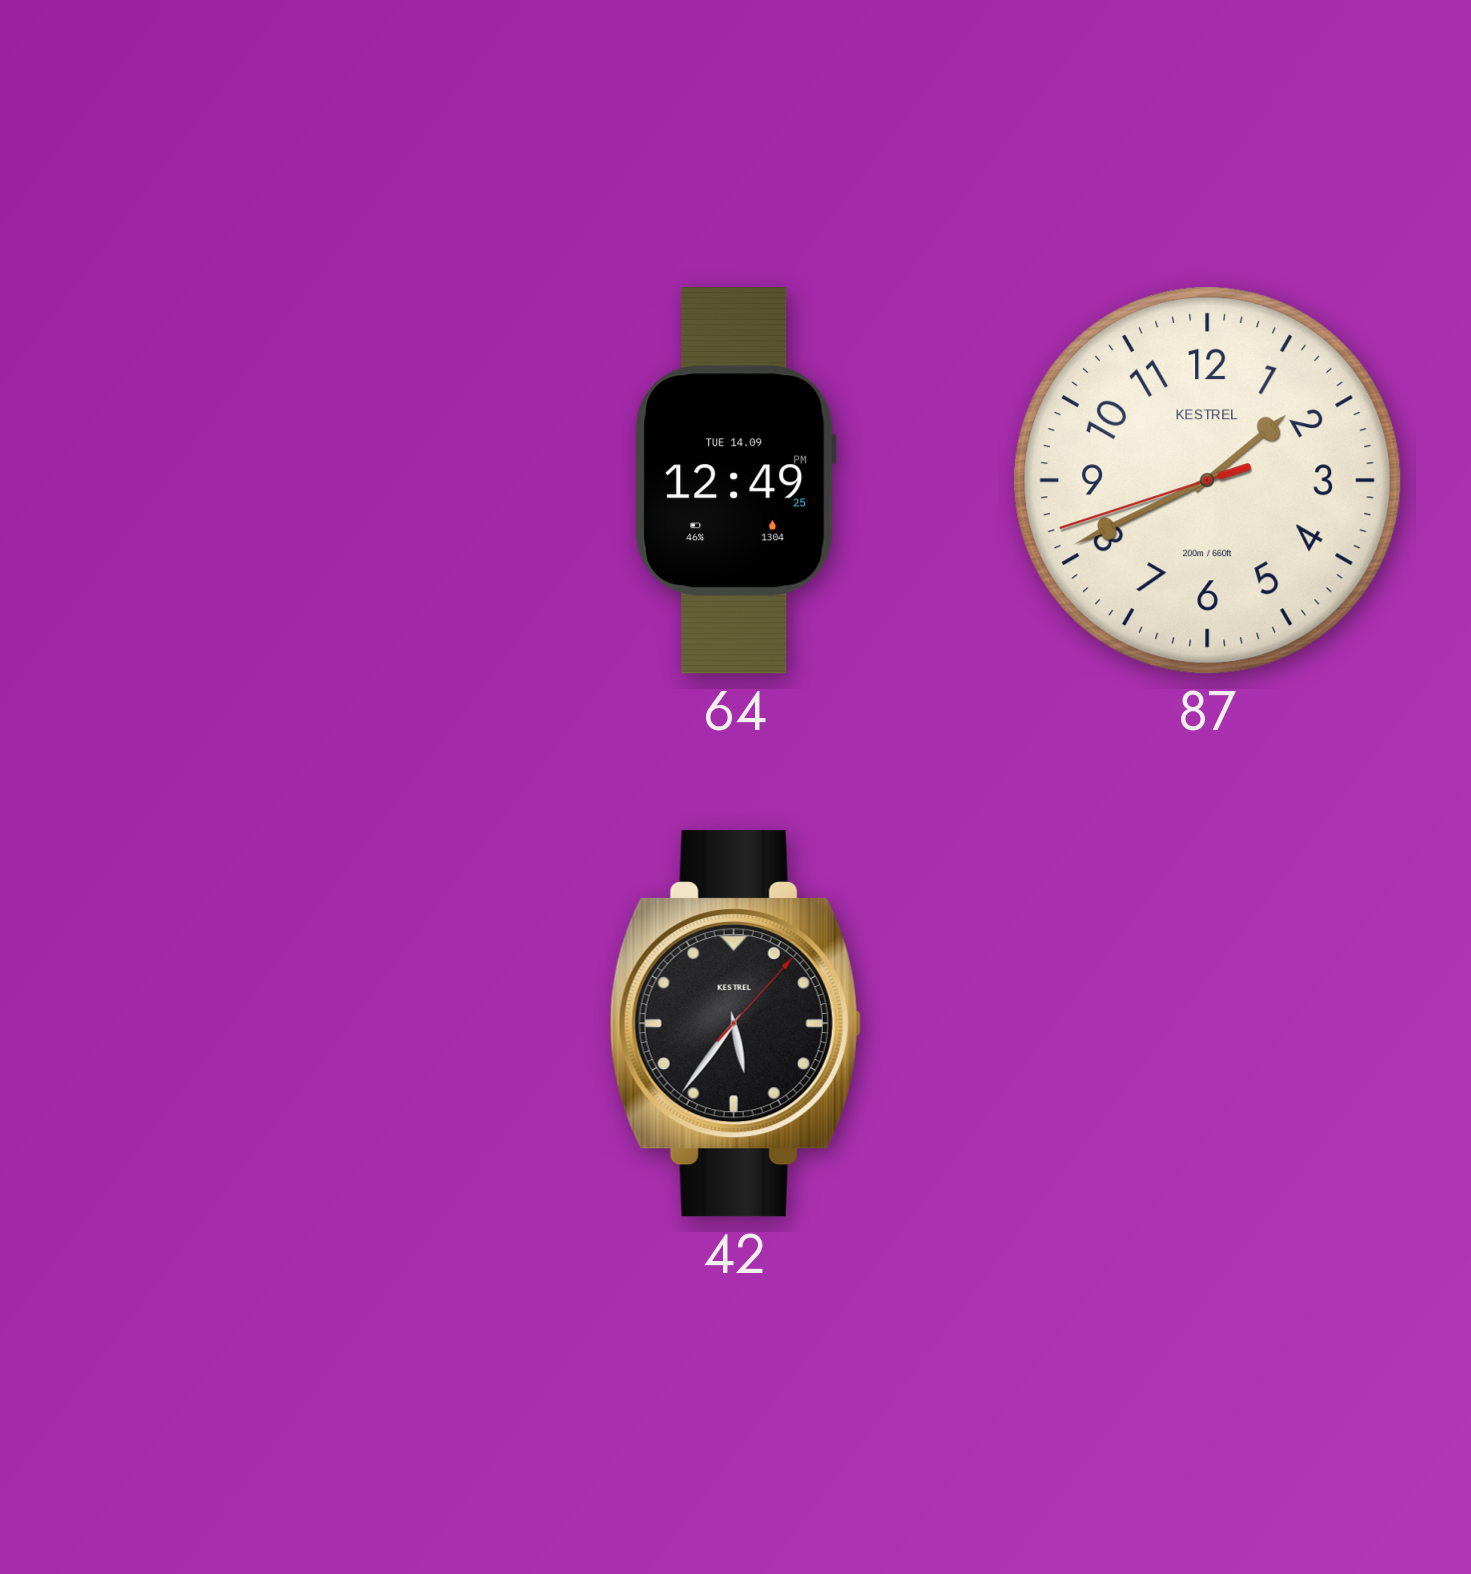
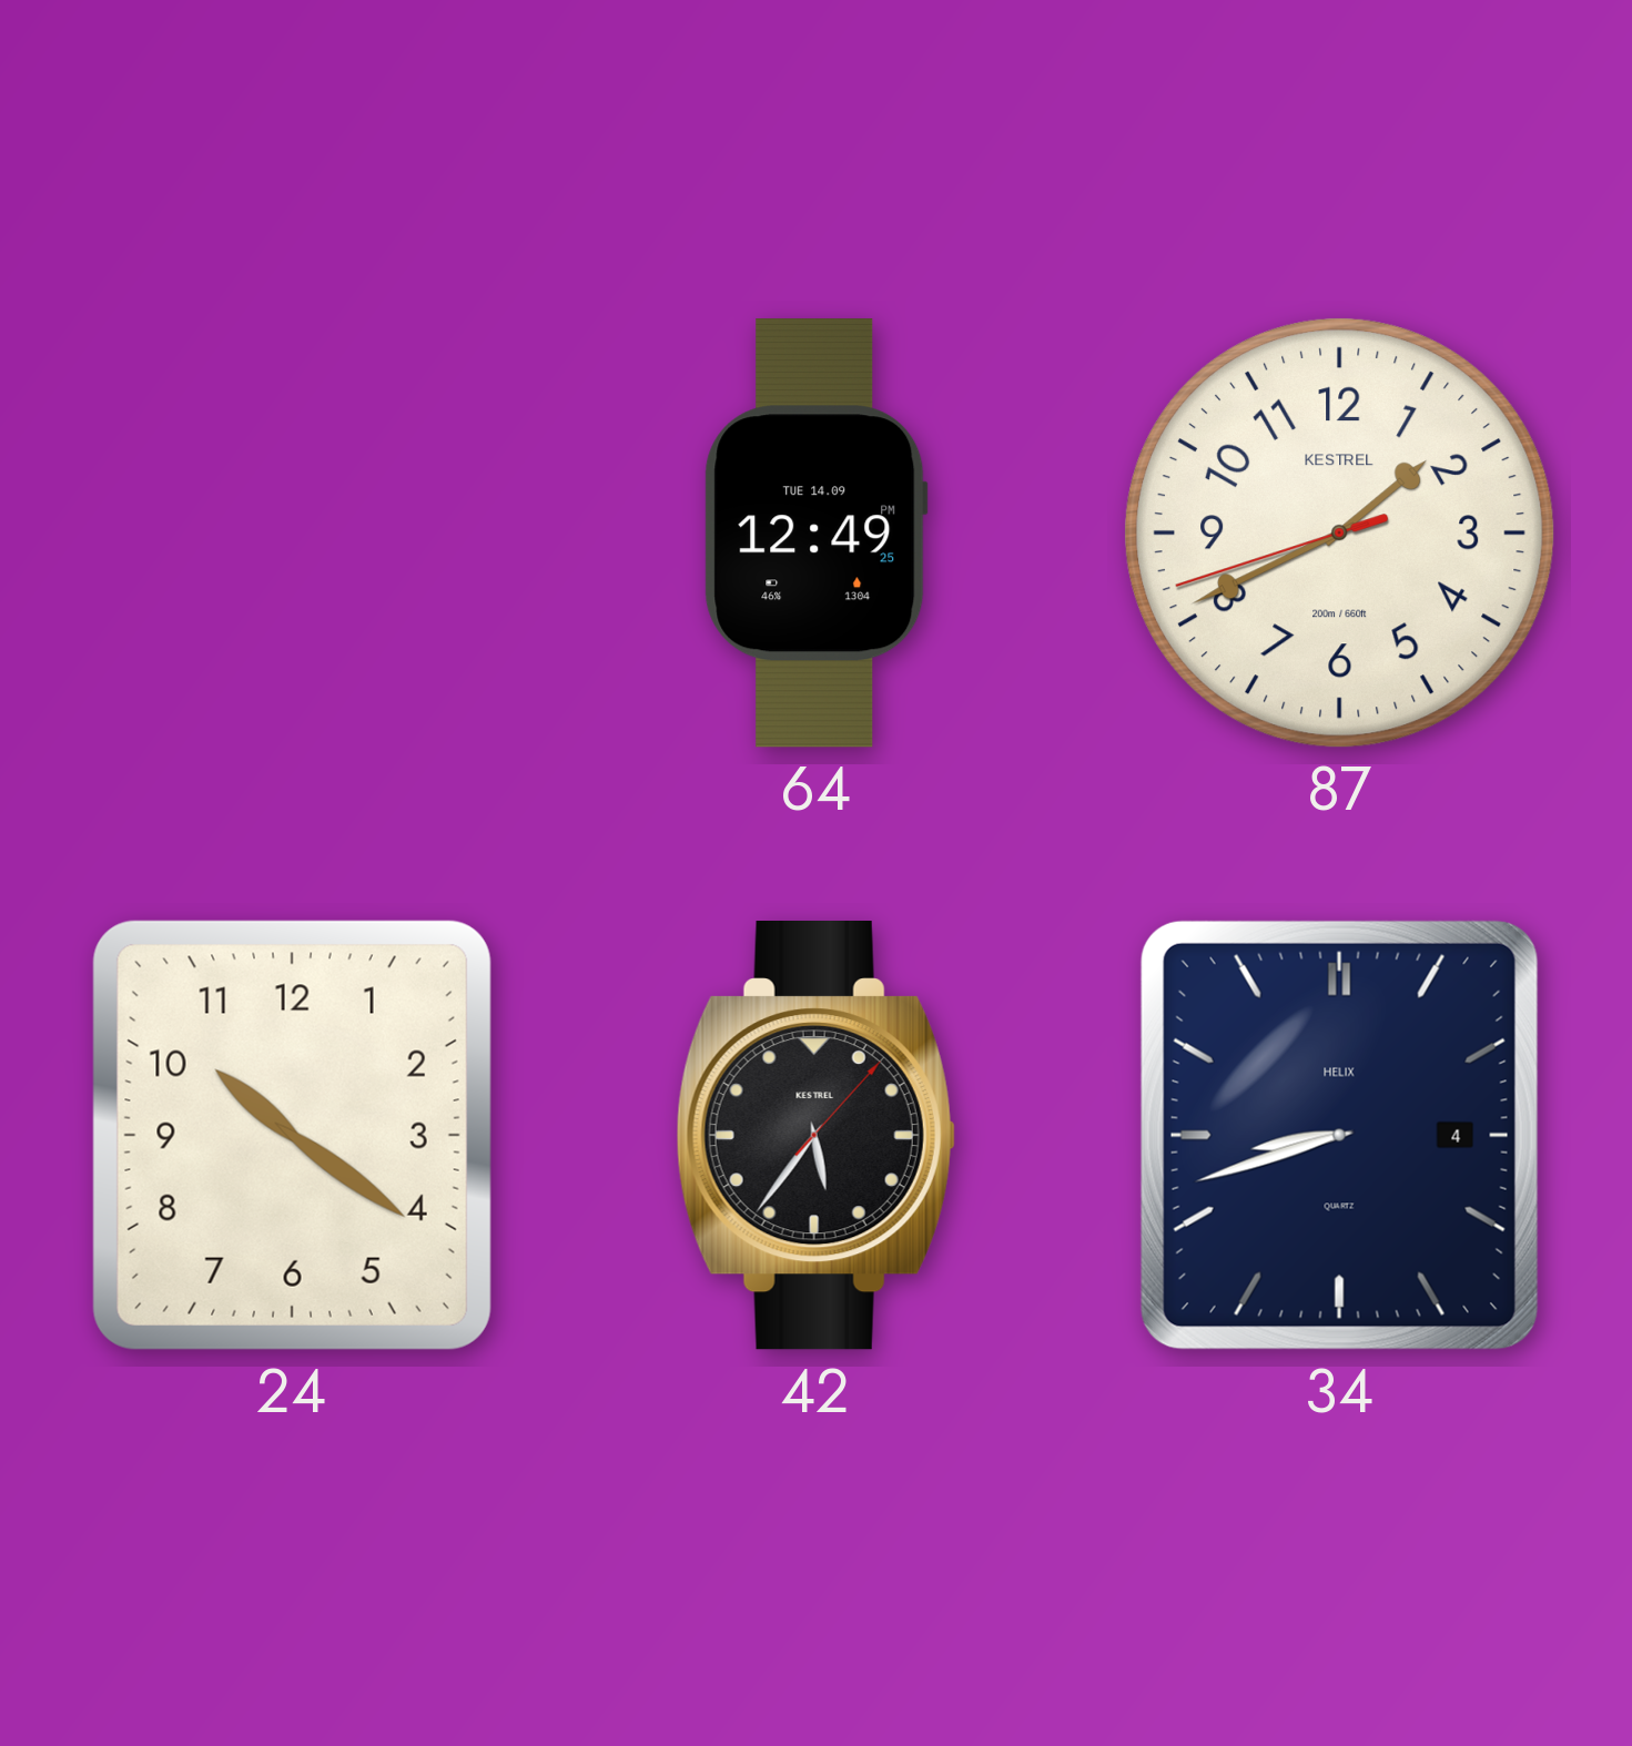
24: none -> 10:21 (292, 1135)
34: none -> 8:42 (1339, 1135)
